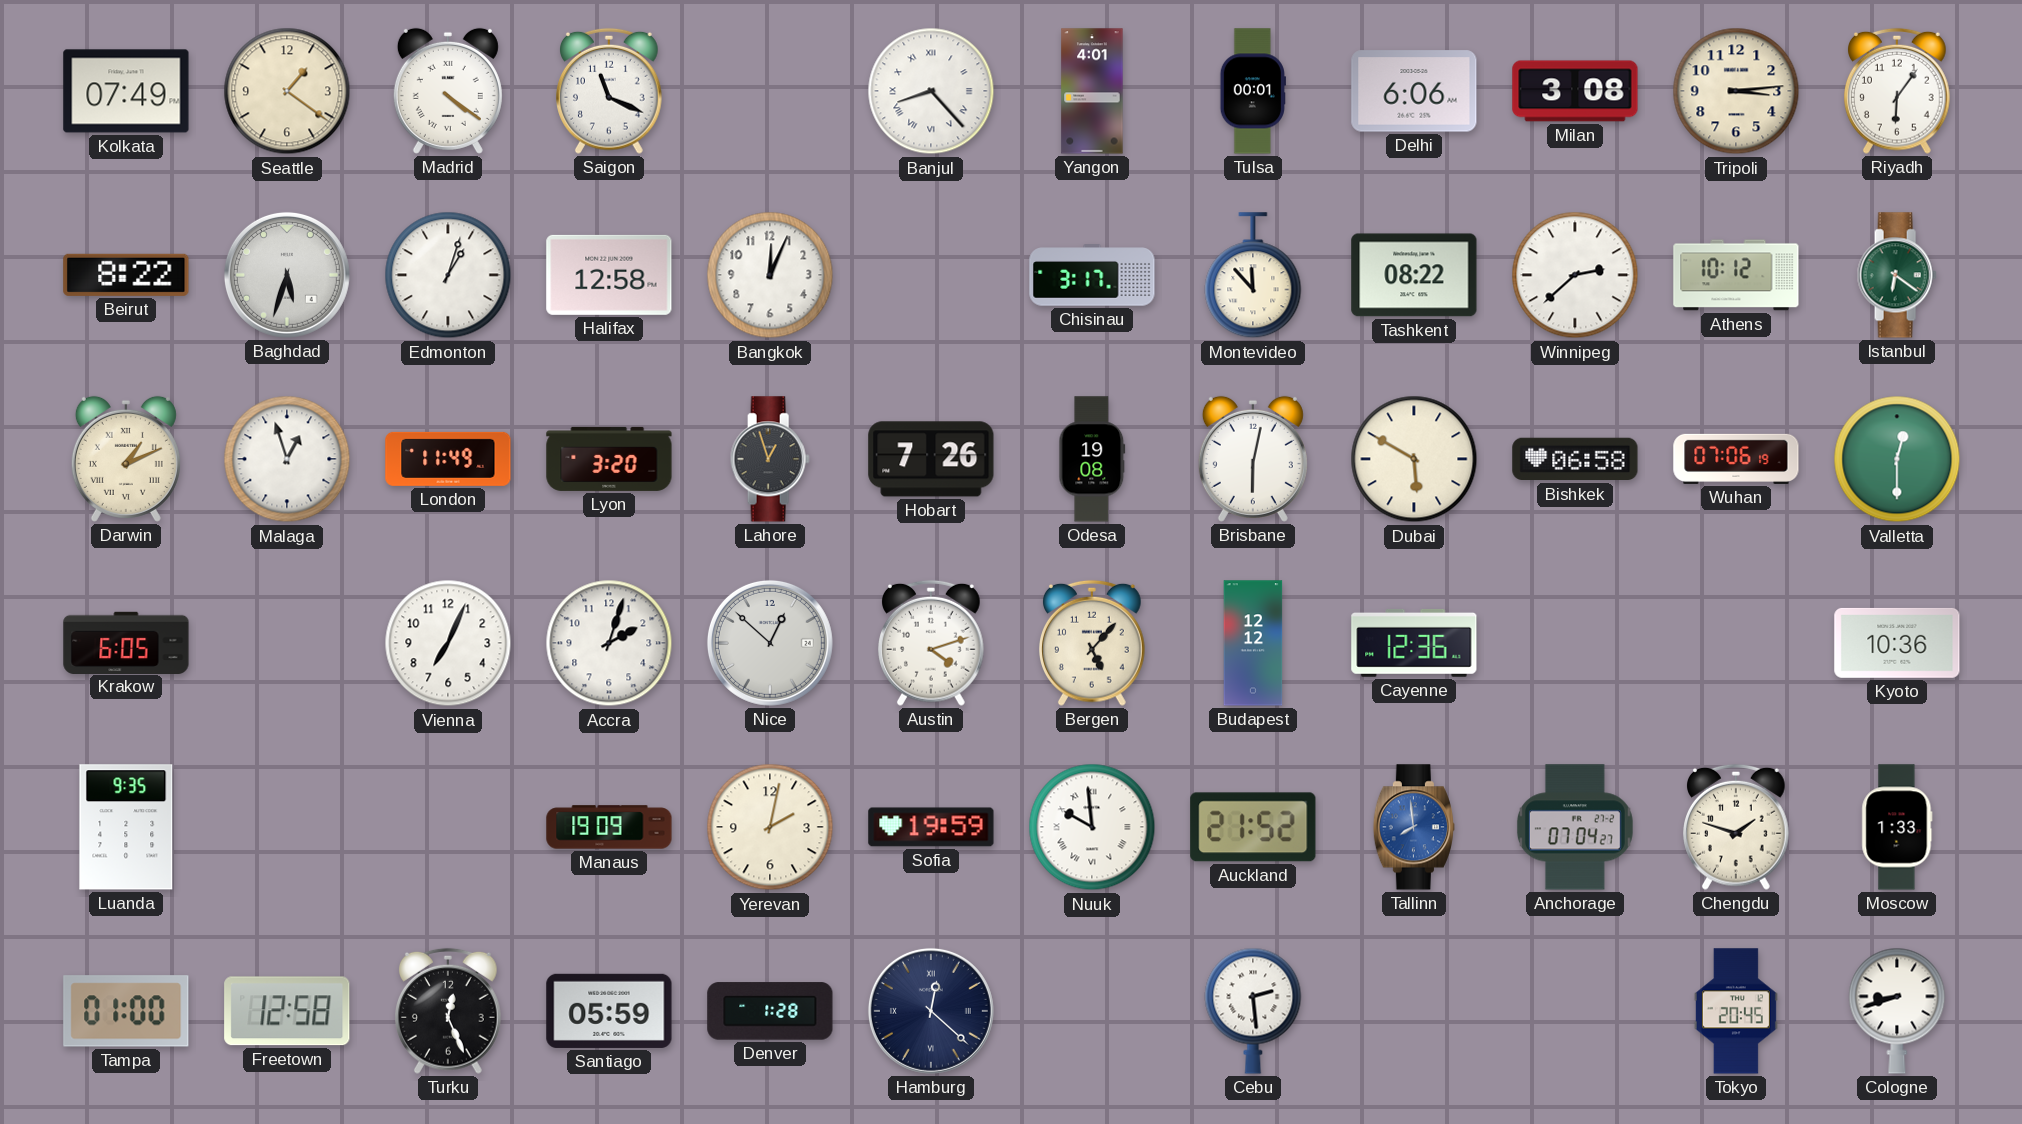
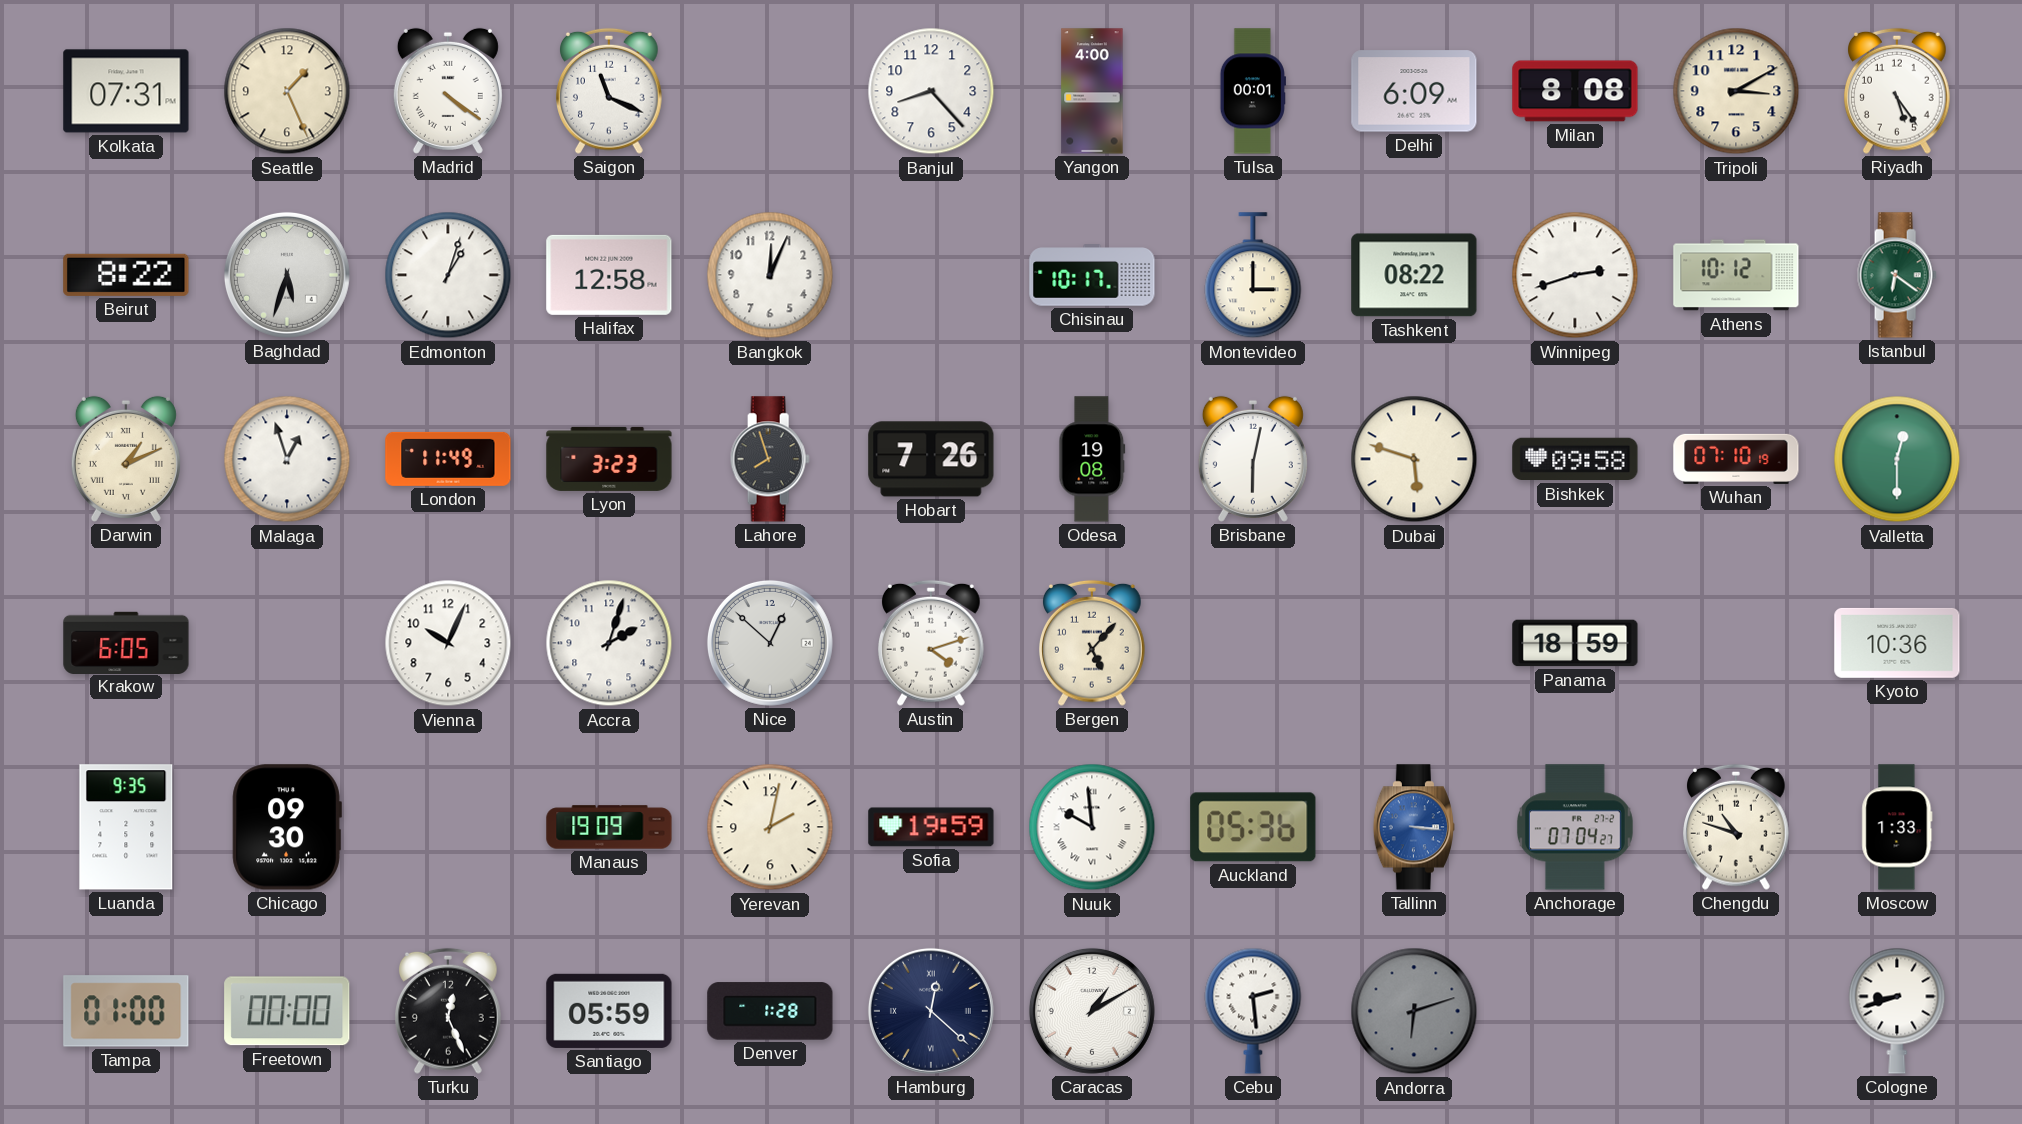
Kolkata: 07:49 -> 07:31 (126, 91)
Seattle: 1:21 -> 1:26 (287, 91)
Banjul numerals: Roman -> Arabic (931, 91)
Yangon: 4:01 -> 4:00 (1092, 91)
Delhi: 6:06 -> 6:09 (1414, 91)
Milan: 3:08 -> 8:08 (1575, 91)
Tripoli: 3:14 -> 3:10 (1736, 91)
Riyadh: 6:06 -> 5:24 (1898, 91)
Chisinau: 3:17 -> 10:17 (1092, 275)
Montevideo: 11:53 -> 3:00 (1253, 276)
Winnipeg: 2:38 -> 2:42 (1575, 275)
Lyon: 3:20 -> 3:23 (609, 459)
Lahore: 12:57 -> 7:57 (770, 459)
Dubai: 5:50 -> 5:48 (1414, 459)
Bishkek: 06:58 -> 09:58 (1575, 459)
Wuhan: 07:06 -> 07:10 (1736, 459)
Vienna: 7:04 -> 10:04 (448, 643)
Budapest: 12:12 -> none (1253, 643)
Cayenne: 12:36 -> none (1414, 643)
Panama: none -> 18:59 (1575, 643)
Chicago: none -> 09:30 (287, 827)
Auckland: 21:52 -> 05:36 (1253, 827)
Tallinn: 7:59 -> 3:16 (1414, 827)
Chengdu: 1:48 -> 10:48 (1737, 827)
Freetown: 12:58 -> 00:00 (287, 1011)
Caracas: none -> 1:10 (1092, 1011)
Andorra: none -> 6:12 (1414, 1011)
Tokyo: 20:45 -> none (1736, 1011)
